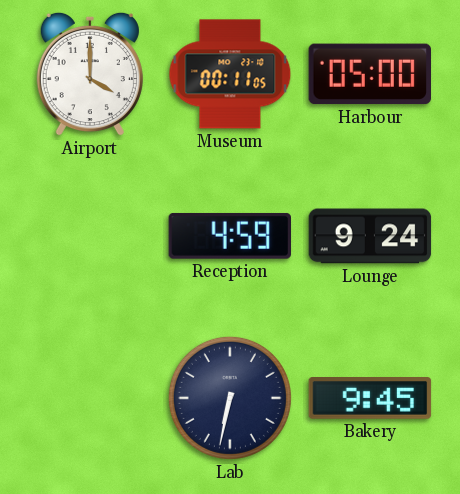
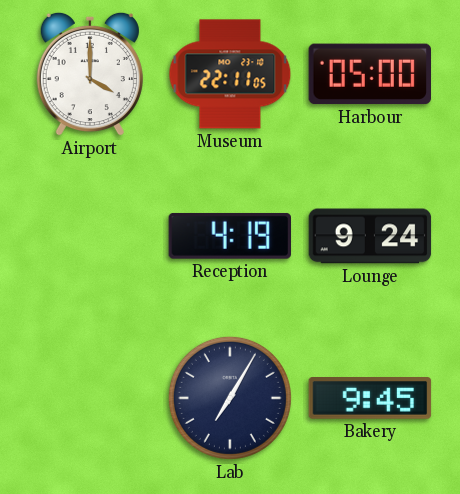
Museum: 00:11 -> 22:11 (230, 74)
Reception: 4:59 -> 4:19 (229, 236)
Lab: 6:32 -> 7:05 (230, 398)
